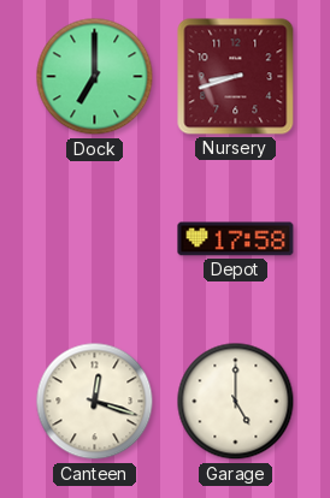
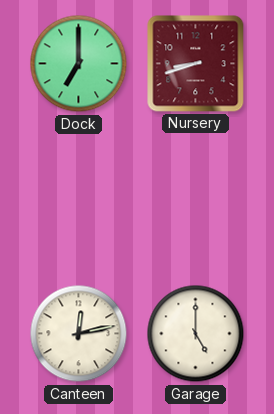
Depot: 17:58 -> none (236, 239)
Canteen: 12:18 -> 12:13 (79, 334)
